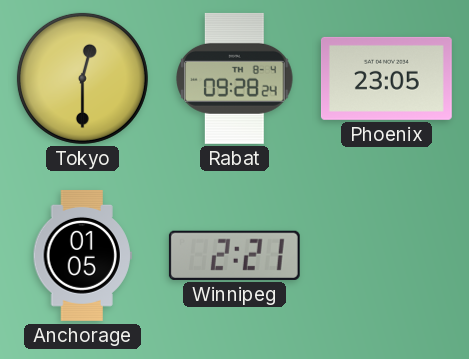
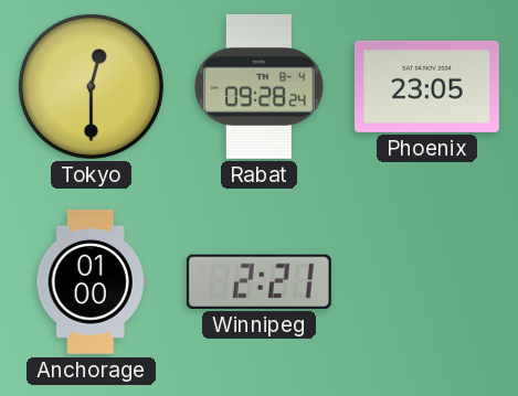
Anchorage: 01:05 -> 01:00 (91, 281)
